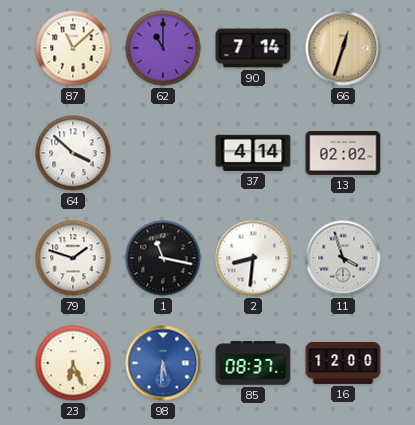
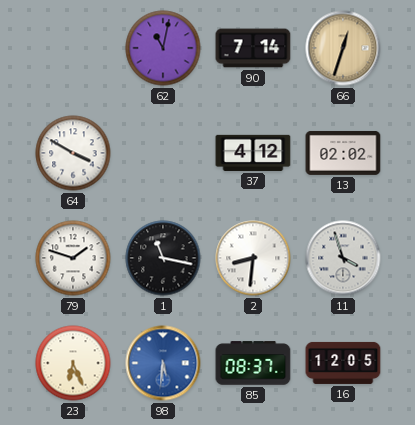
87: 11:08 -> none (73, 48)
62: 11:00 -> 11:02 (163, 48)
64: 3:52 -> 3:50 (73, 153)
37: 4:14 -> 4:12 (253, 153)
16: 12:00 -> 12:05 (343, 363)
